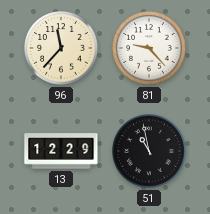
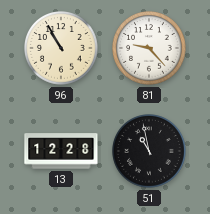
96: 11:37 -> 10:55 (62, 49)
13: 12:29 -> 12:28 (61, 151)
